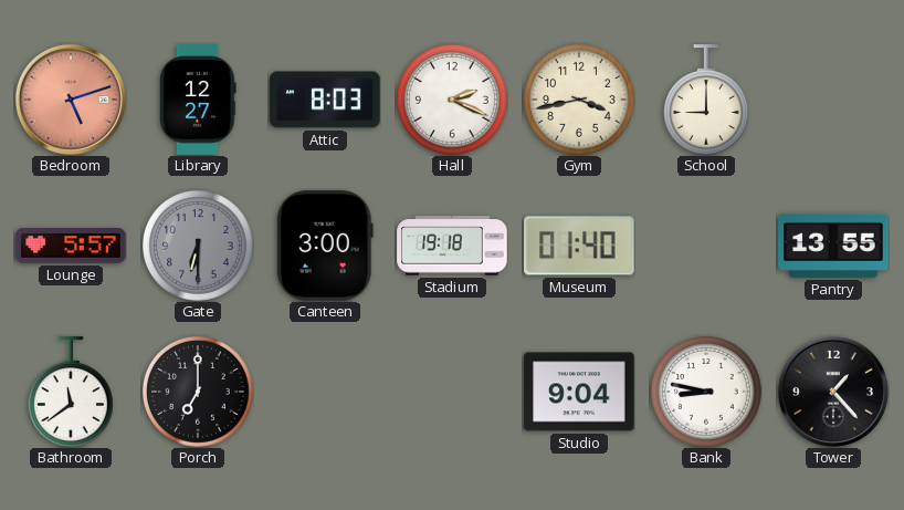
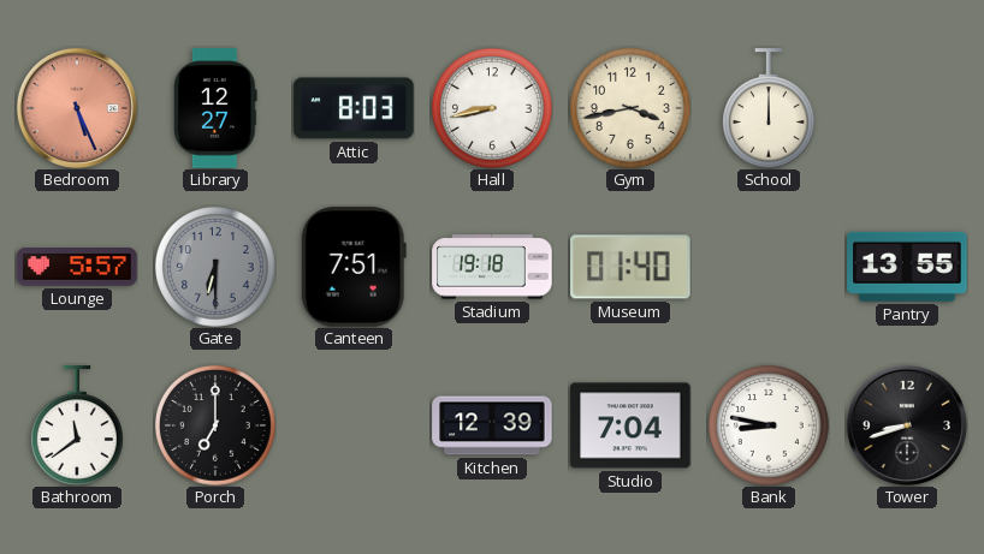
Bedroom: 5:12 -> 5:26 (77, 108)
Hall: 2:19 -> 8:43 (492, 108)
School: 9:00 -> 12:00 (769, 108)
Canteen: 3:00 -> 7:51 (354, 267)
Kitchen: none -> 12:39 (492, 425)
Studio: 9:04 -> 7:04 (630, 425)
Tower: 1:23 -> 8:42 (907, 425)
